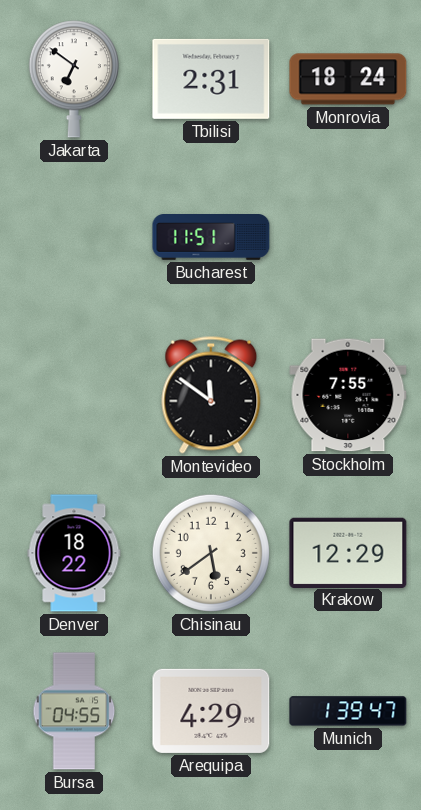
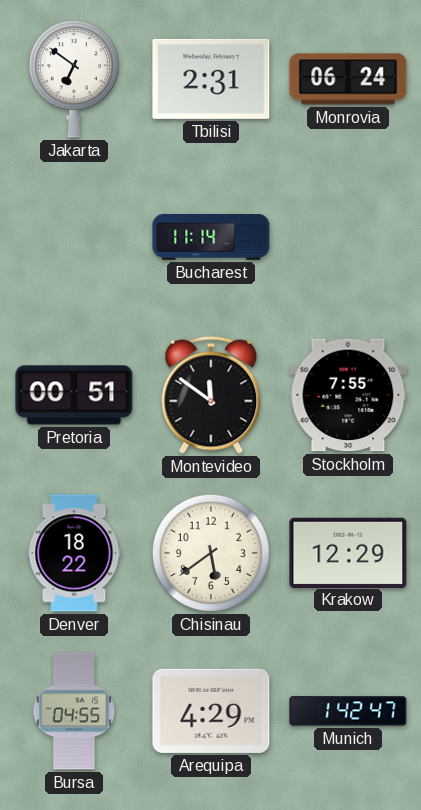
Monrovia: 18:24 -> 06:24 (348, 79)
Bucharest: 11:51 -> 11:14 (211, 238)
Pretoria: none -> 00:51 (74, 395)
Munich: 1:39 -> 1:42 (348, 711)
